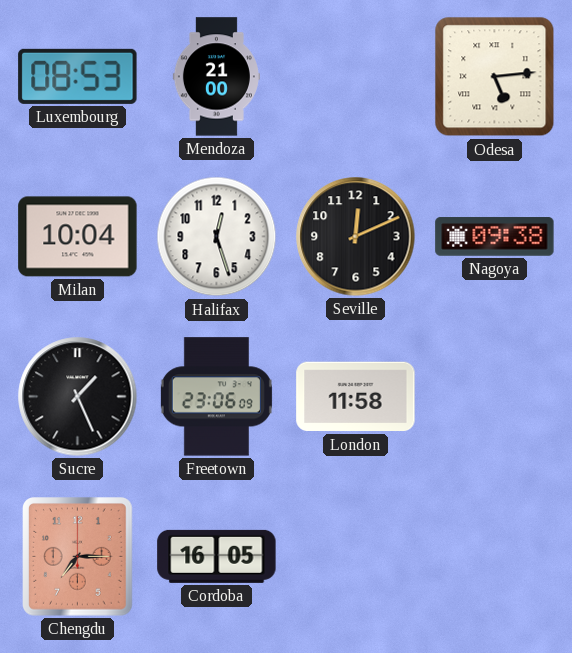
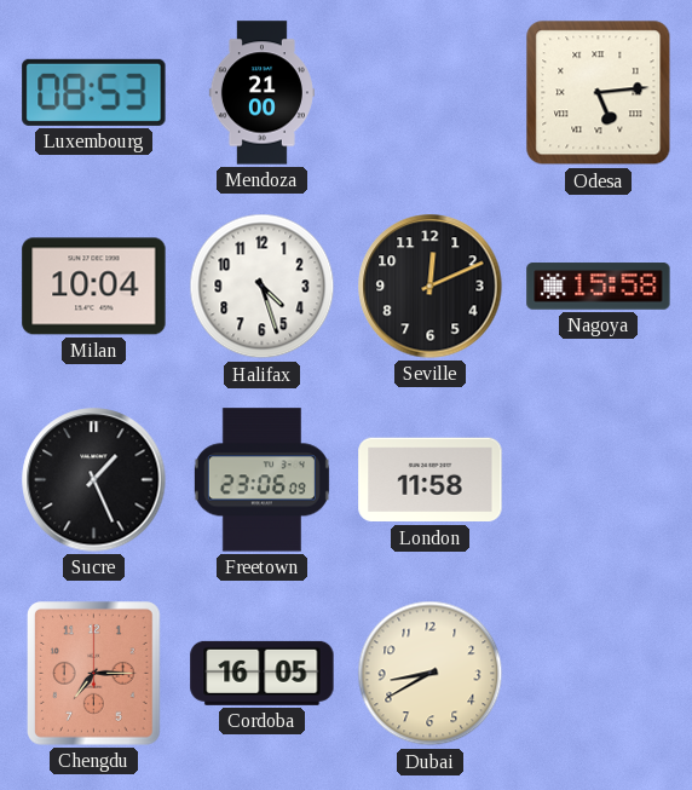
Halifax: 12:27 -> 4:27 (263, 287)
Nagoya: 09:38 -> 15:58 (599, 287)
Dubai: none -> 8:40 (431, 674)
